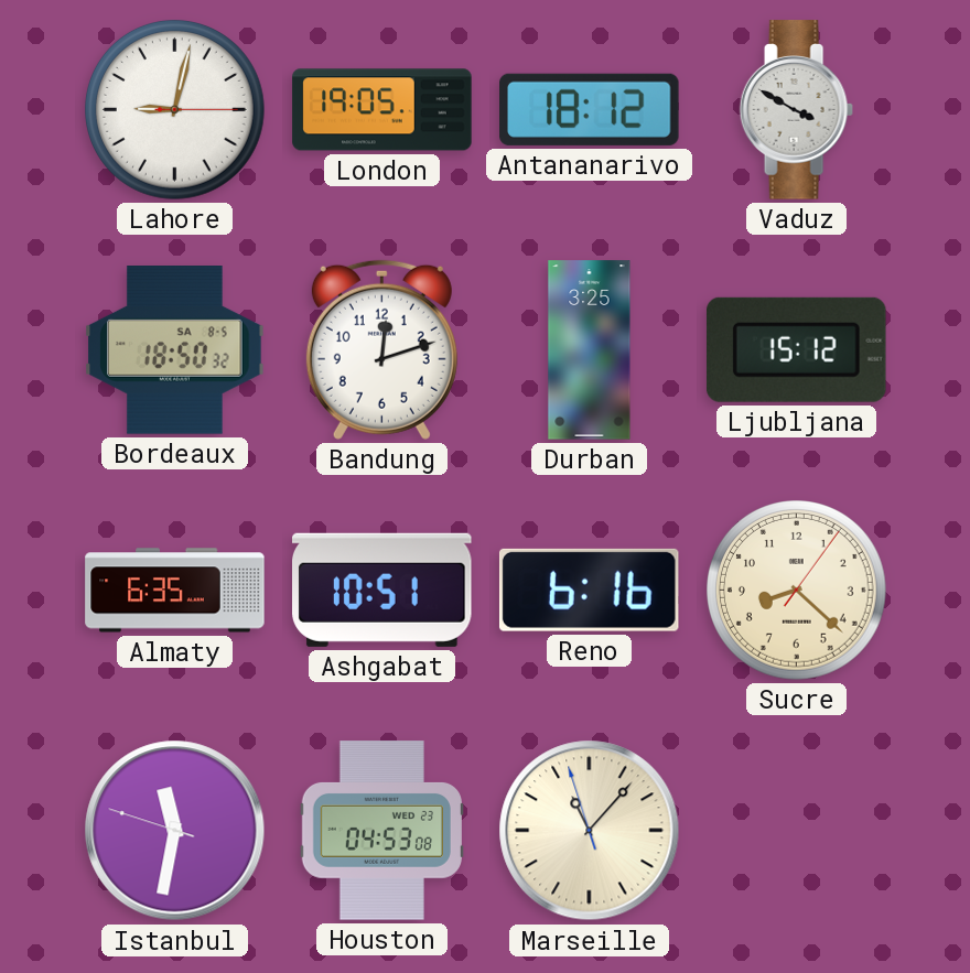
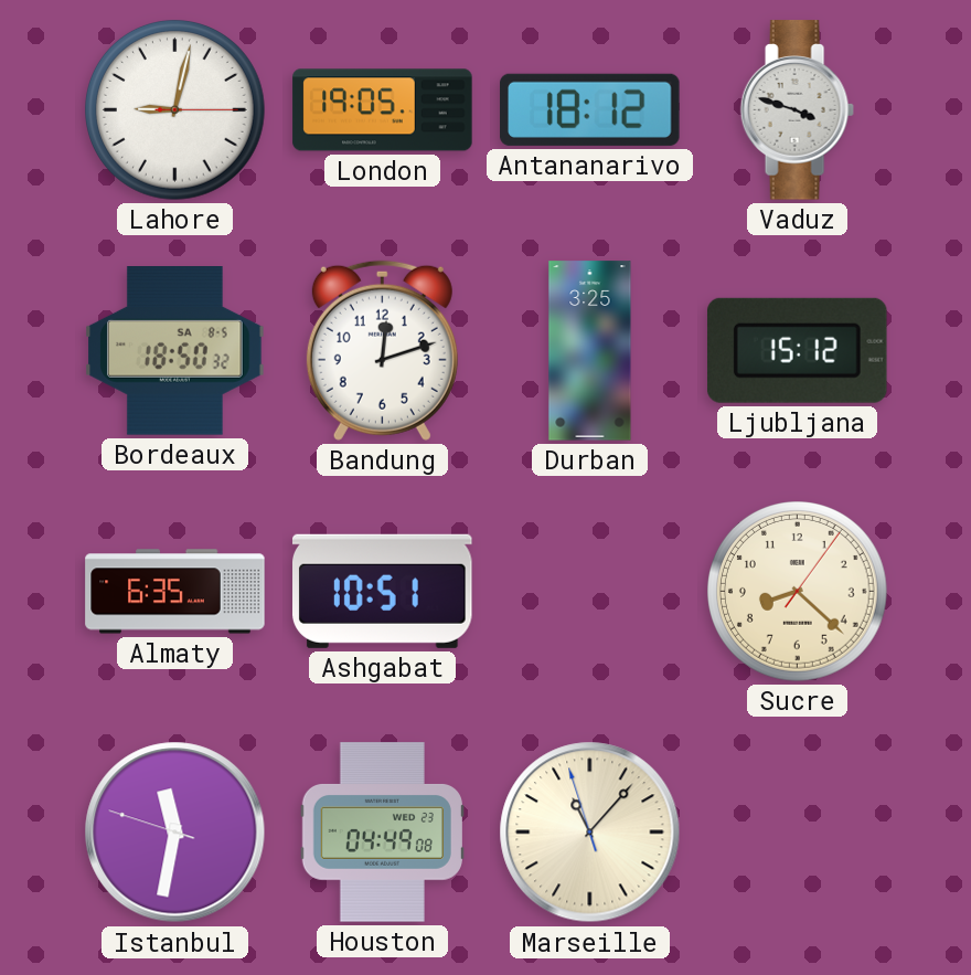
Vaduz: 3:50 -> 3:48 (797, 110)
Reno: 6:16 -> none (589, 590)
Houston: 04:53 -> 04:49 (382, 833)
